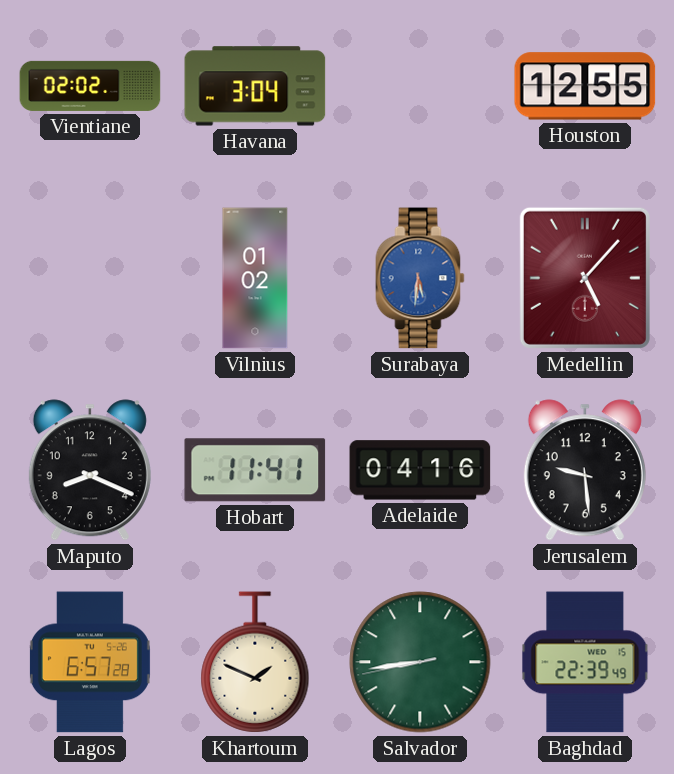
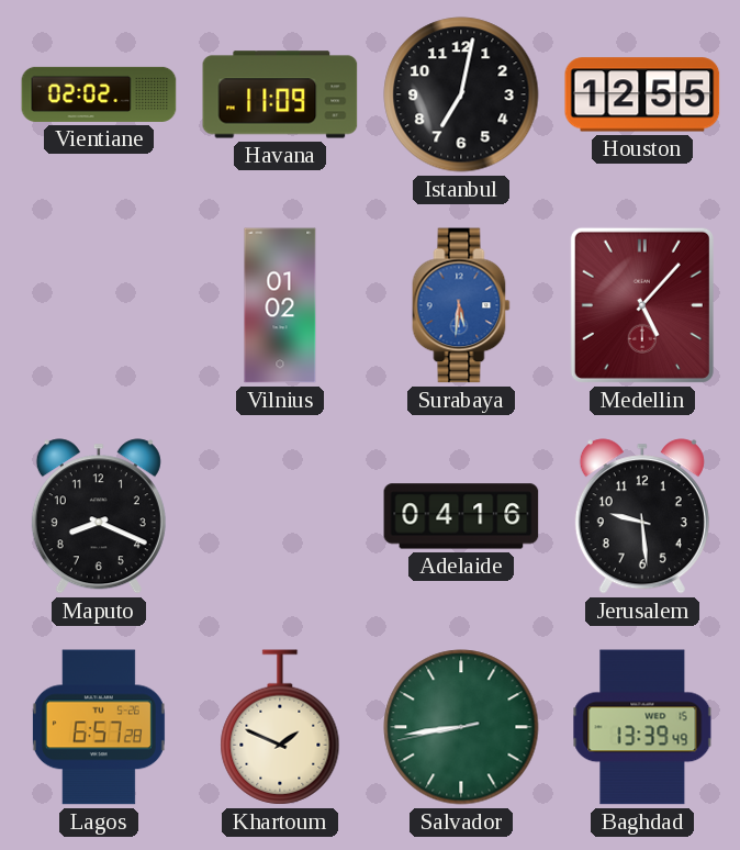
Havana: 3:04 -> 11:09 (280, 94)
Istanbul: none -> 7:02 (461, 94)
Hobart: 11:41 -> none (255, 470)
Baghdad: 22:39 -> 13:39 (642, 727)
